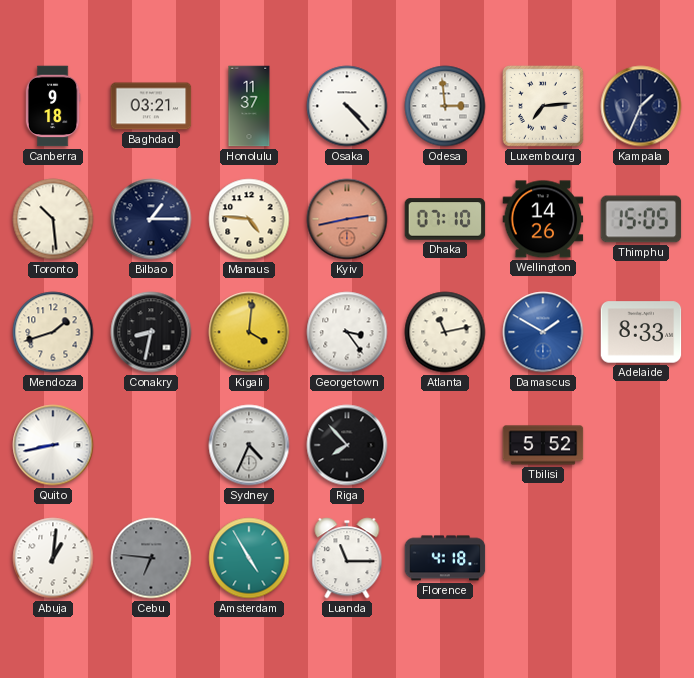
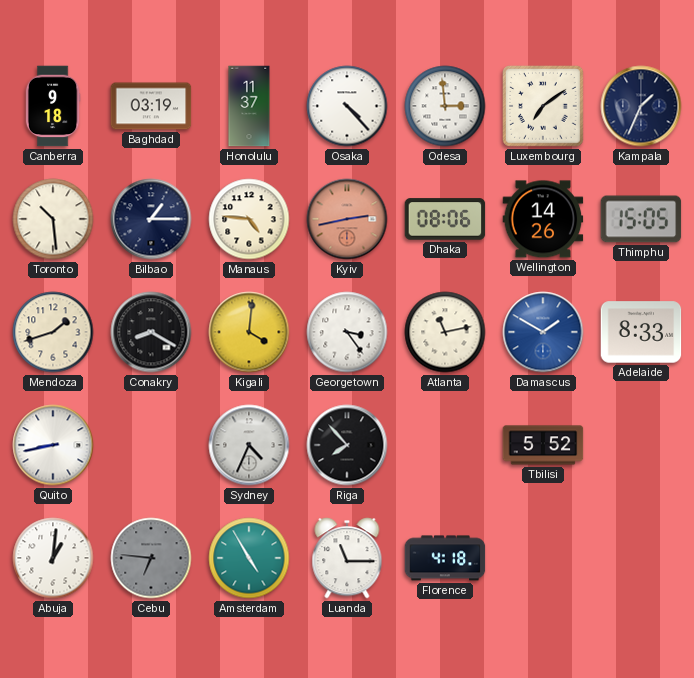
Baghdad: 03:21 -> 03:19 (151, 106)
Luxembourg: 7:14 -> 7:09 (544, 107)
Dhaka: 07:10 -> 08:06 (445, 219)
Conakry: 8:32 -> 8:20 (151, 332)
